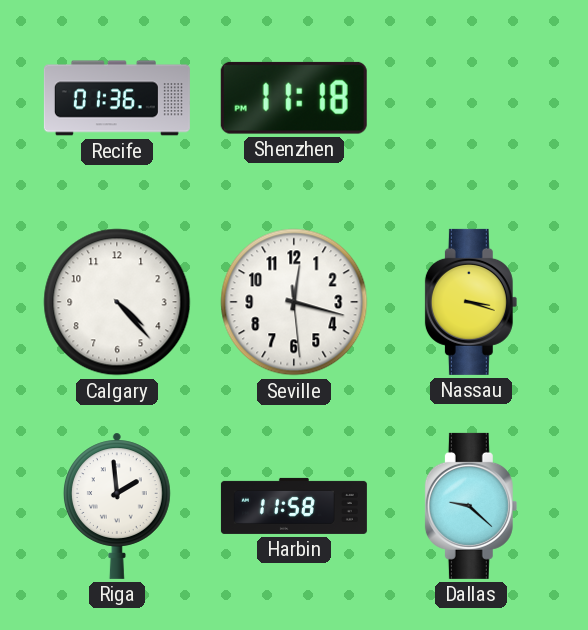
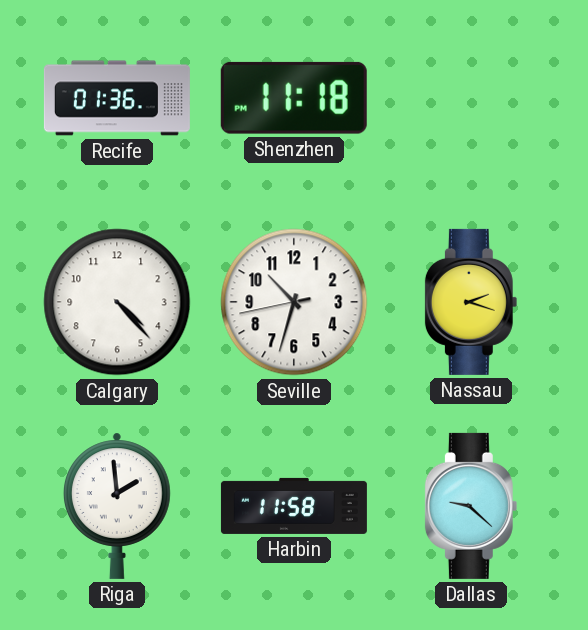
Seville: 12:17 -> 10:32 (294, 302)
Nassau: 3:18 -> 2:18 (471, 302)
